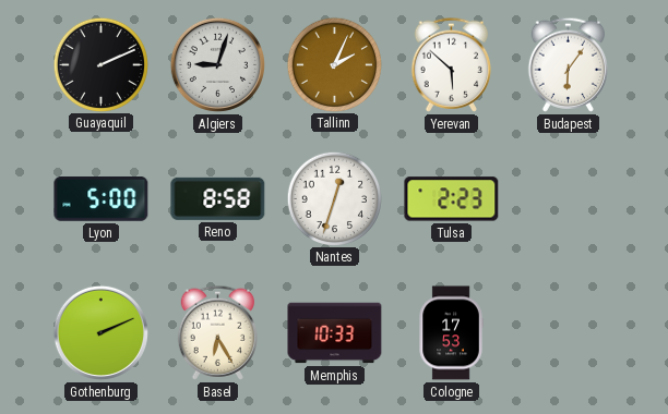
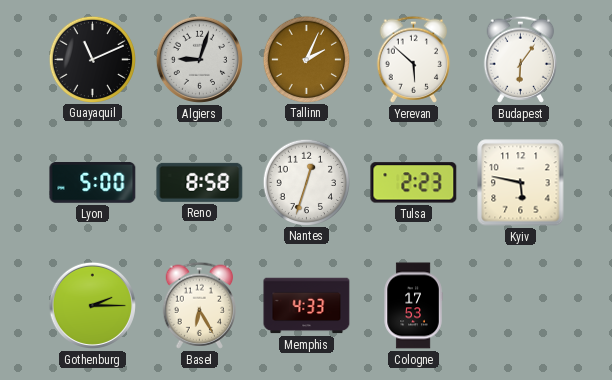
Guayaquil: 2:11 -> 11:11 (93, 59)
Kyiv: none -> 5:47 (521, 183)
Gothenburg: 2:11 -> 2:15 (92, 305)
Memphis: 10:33 -> 4:33 (307, 306)
